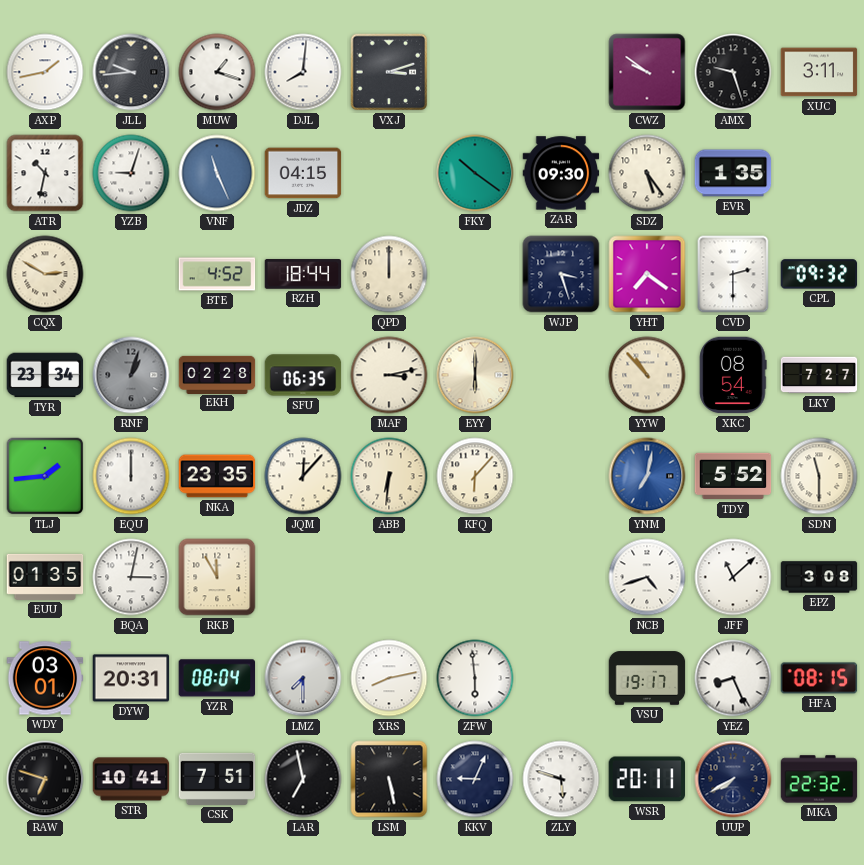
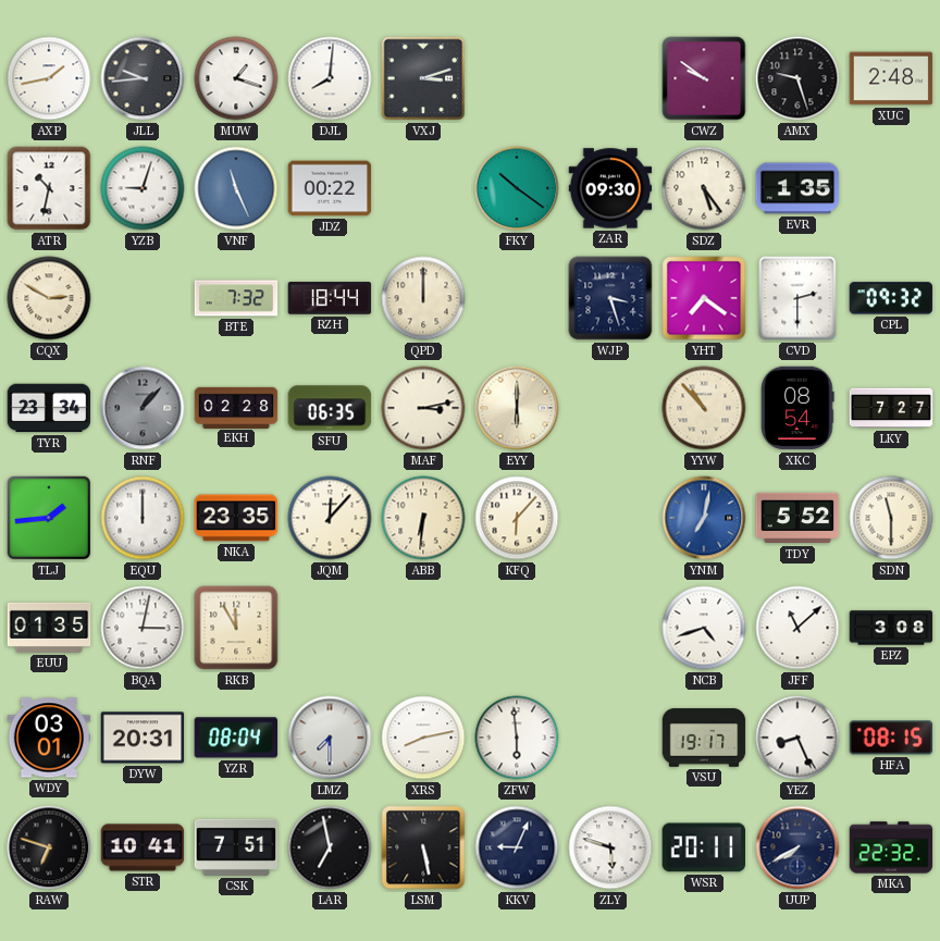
XUC: 3:11 -> 2:48 (891, 78)
JDZ: 04:15 -> 00:22 (330, 188)
BTE: 4:52 -> 7:32 (236, 298)
RNF: 1:03 -> 1:07 (143, 408)
